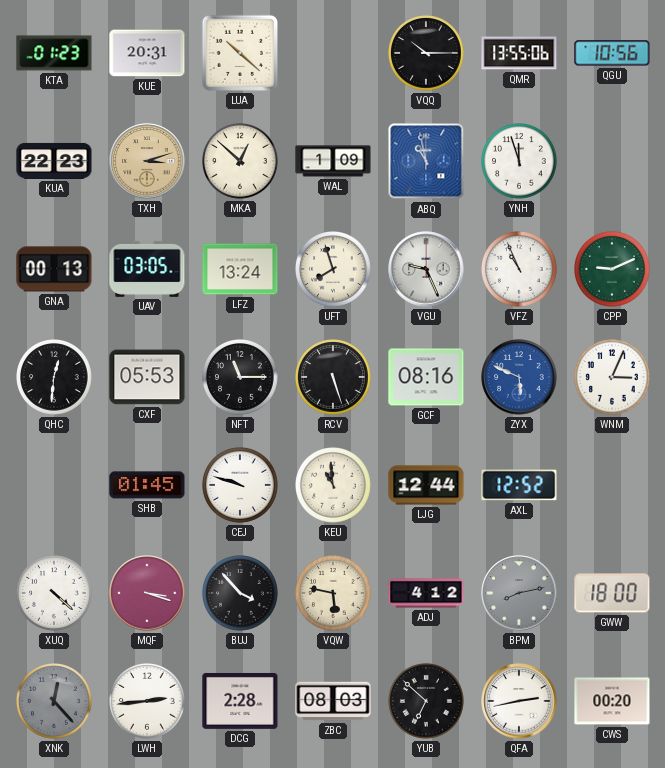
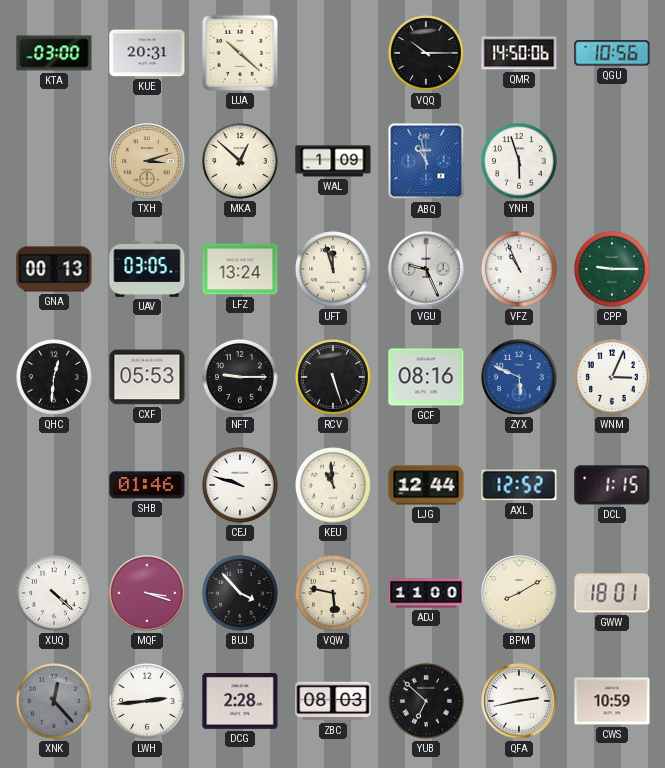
KTA: 01:23 -> 03:00 (54, 53)
QMR: 13:55 -> 14:50 (519, 53)
KUA: 22:23 -> none (54, 161)
YNH: 11:57 -> 5:57 (520, 162)
UFT: 7:57 -> 11:57 (334, 270)
CPP: 9:11 -> 9:15 (613, 270)
NFT: 11:15 -> 9:15 (241, 378)
SHB: 01:45 -> 01:46 (147, 485)
DCL: none -> 1:15 (612, 485)
ADJ: 4:12 -> 11:00 (426, 593)
BPM: 8:13 -> 8:10 (519, 593)
BPM dial: grey -> cream (519, 593)
GWW: 18:00 -> 18:01 (612, 593)
CWS: 00:20 -> 10:59 (612, 701)
